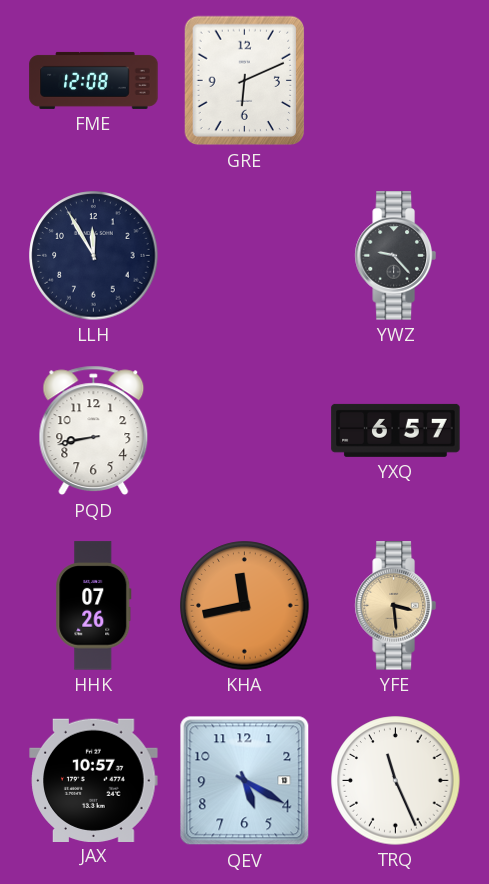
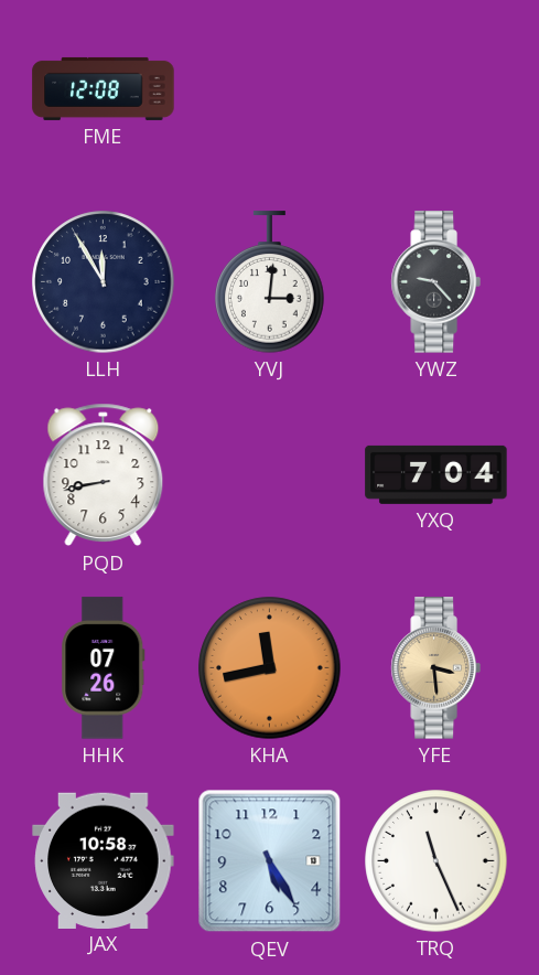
GRE: 6:11 -> none (245, 81)
YVJ: none -> 3:01 (270, 282)
YXQ: 6:57 -> 7:04 (436, 474)
JAX: 10:57 -> 10:58 (104, 860)
QEV: 5:20 -> 5:25 (270, 861)
